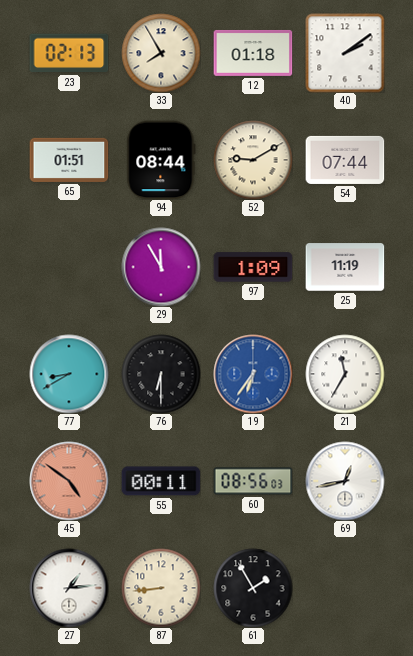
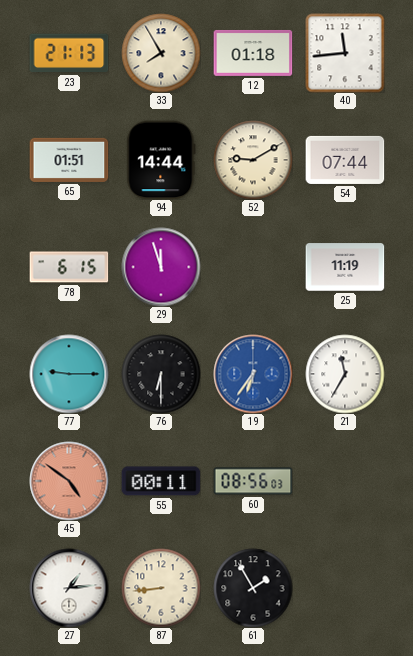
23: 02:13 -> 21:13 (69, 53)
40: 2:09 -> 11:44 (345, 53)
94: 08:44 -> 14:44 (161, 160)
78: none -> 6:15 (69, 267)
29: 11:55 -> 11:57 (161, 267)
97: 1:09 -> none (253, 267)
77: 8:40 -> 9:15 (69, 374)
69: 12:43 -> none (345, 481)
